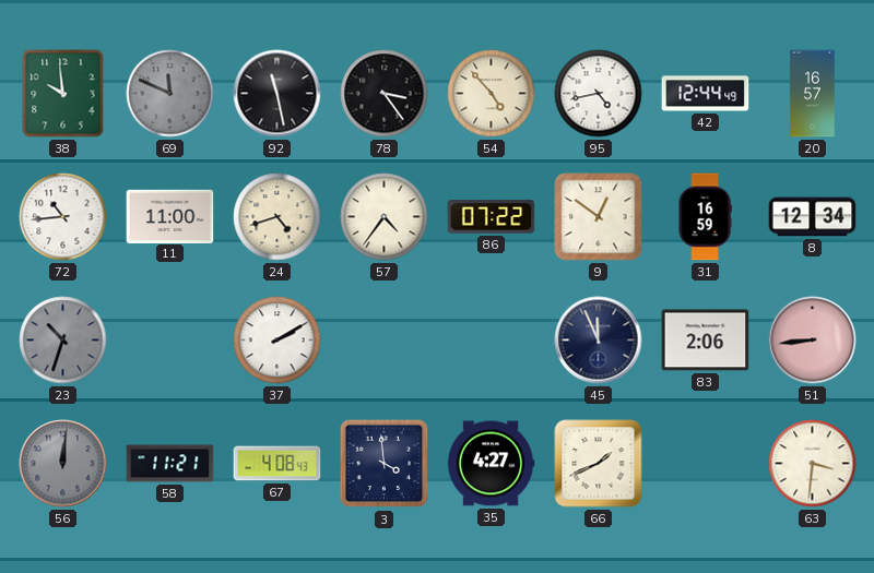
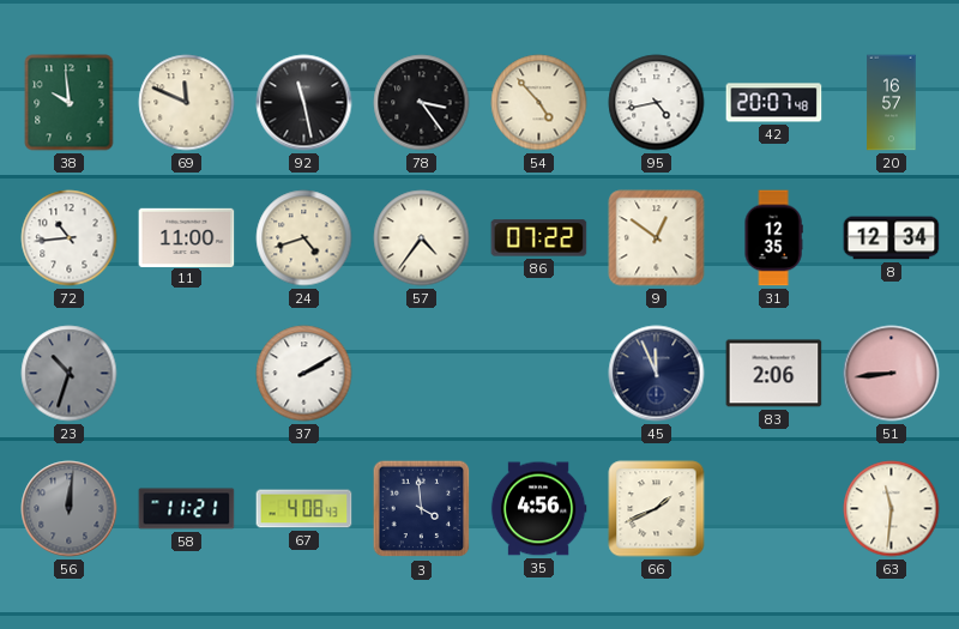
69 dial: grey -> cream (187, 103)
42: 12:44 -> 20:07 (774, 103)
31: 16:59 -> 12:35 (773, 238)
35: 4:27 -> 4:56 (538, 509)
63: 3:31 -> 11:31 (892, 509)
